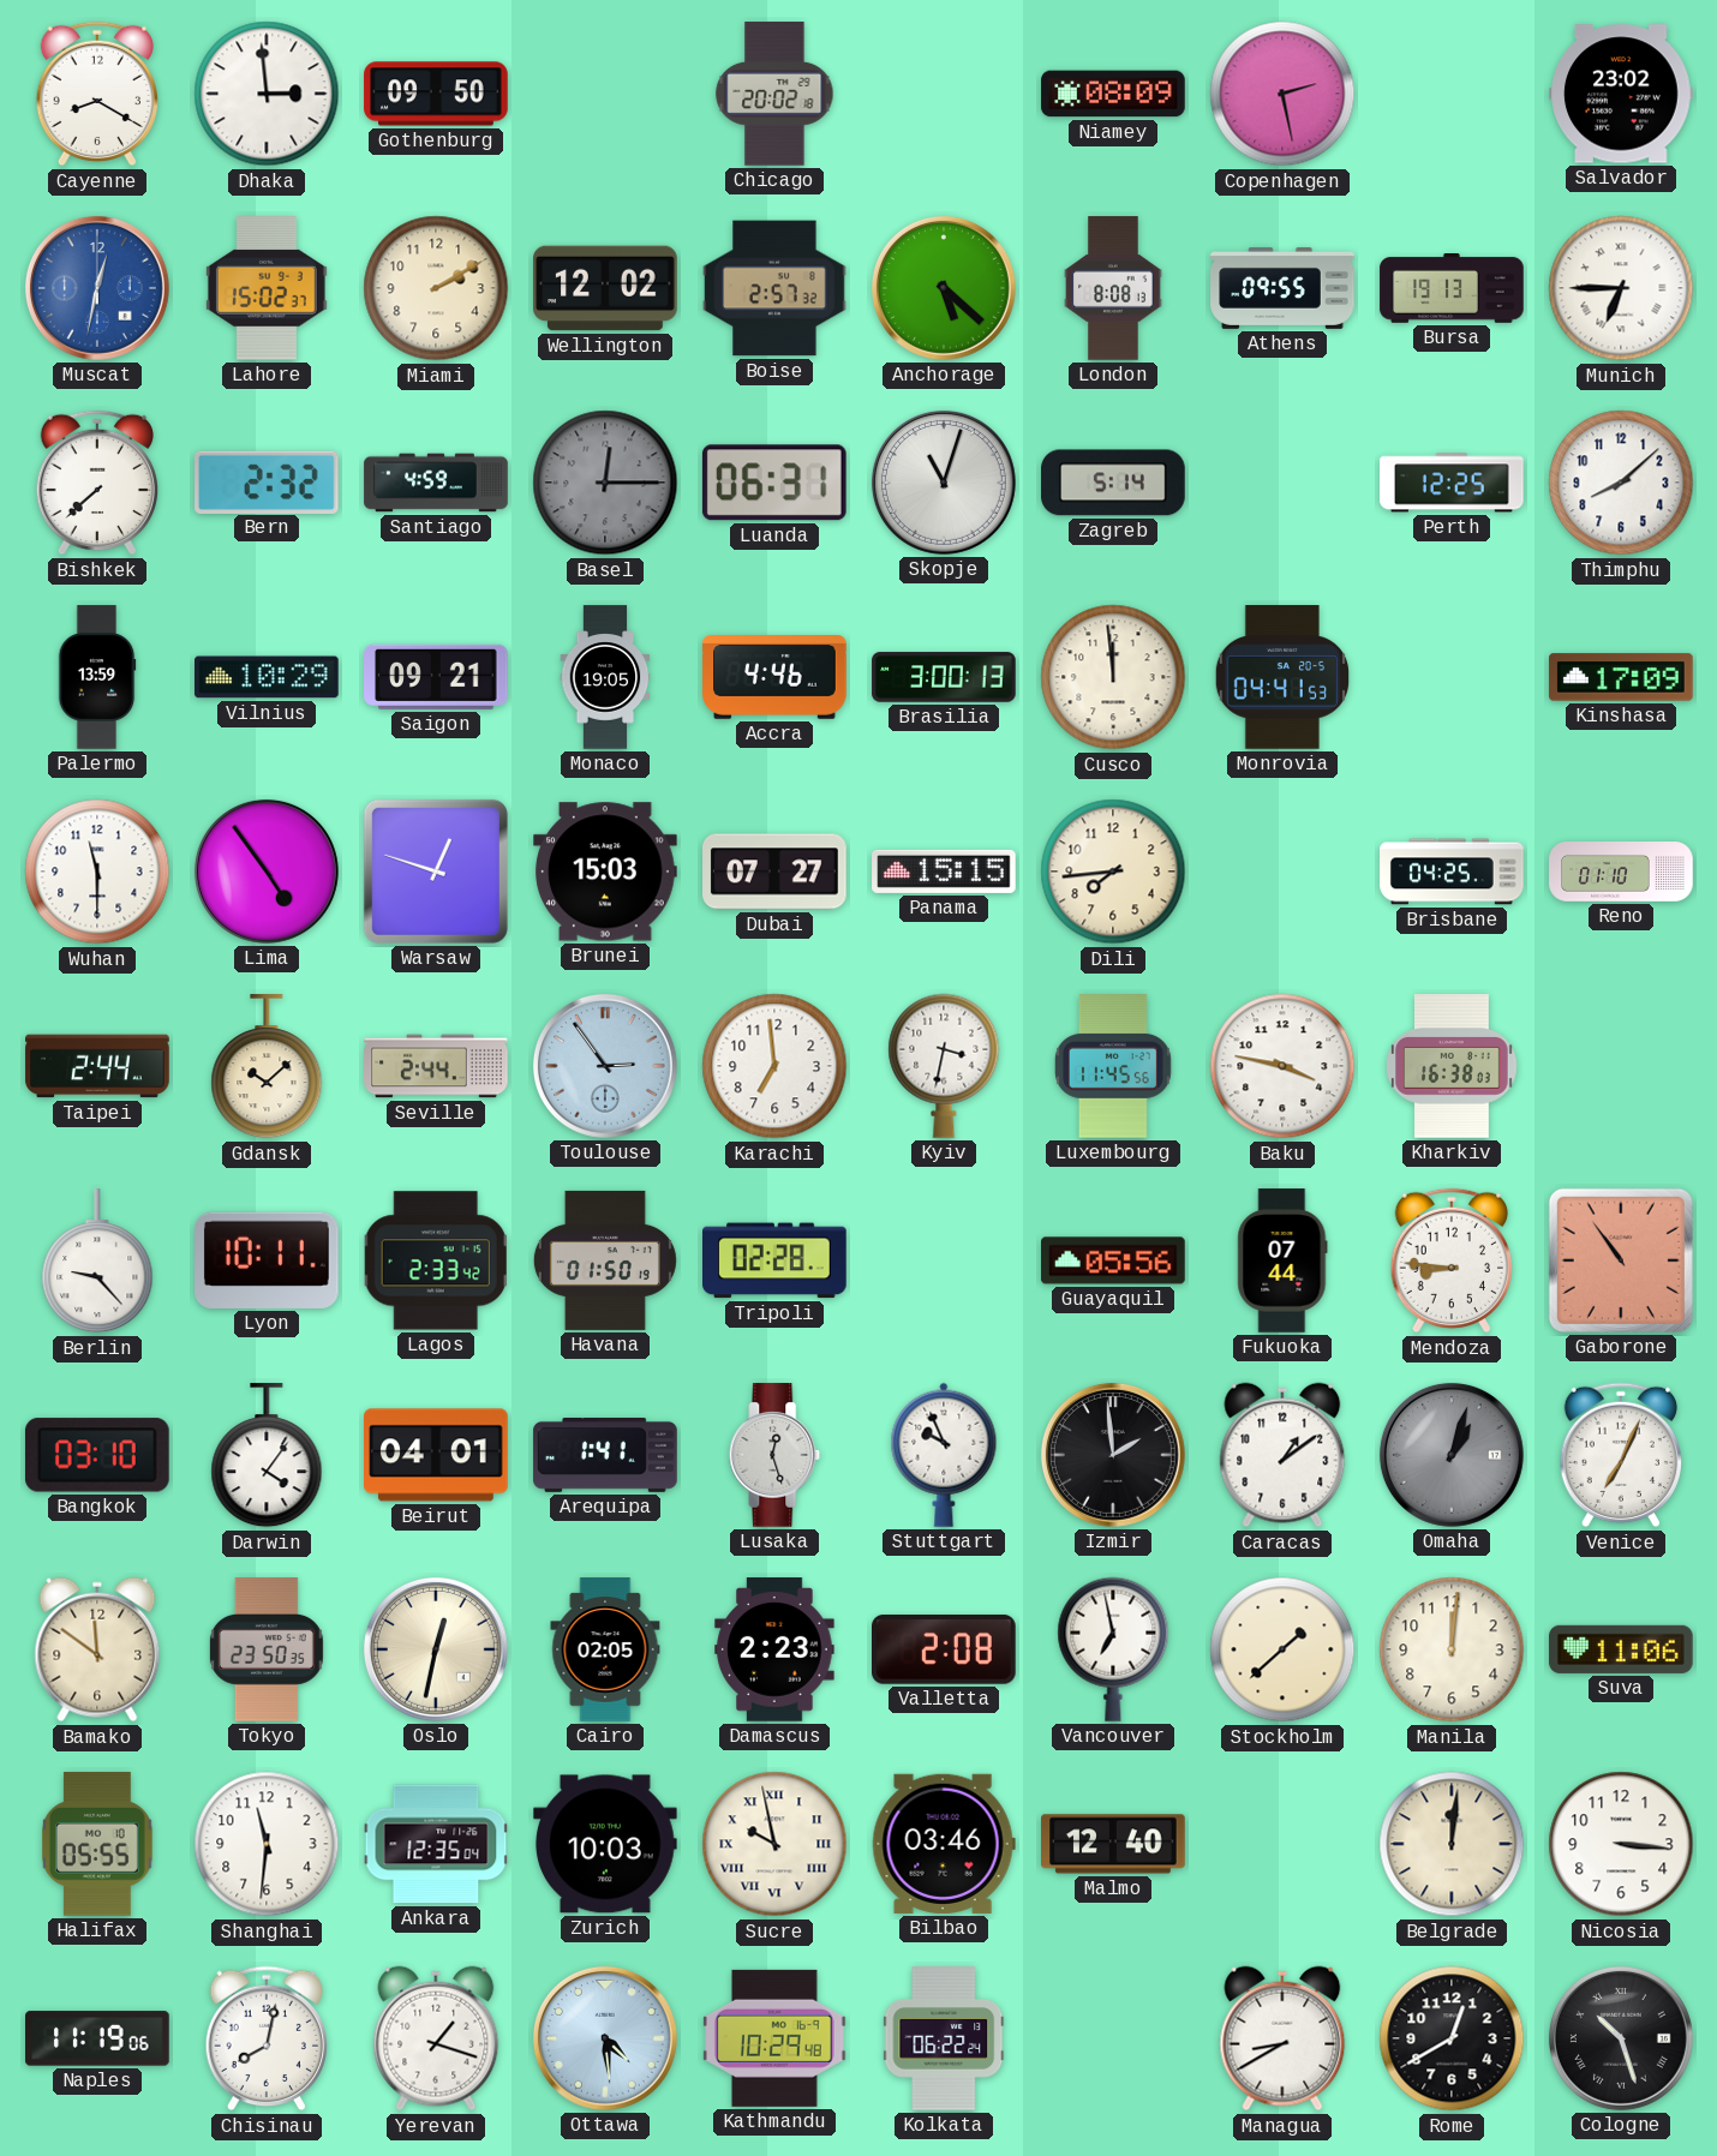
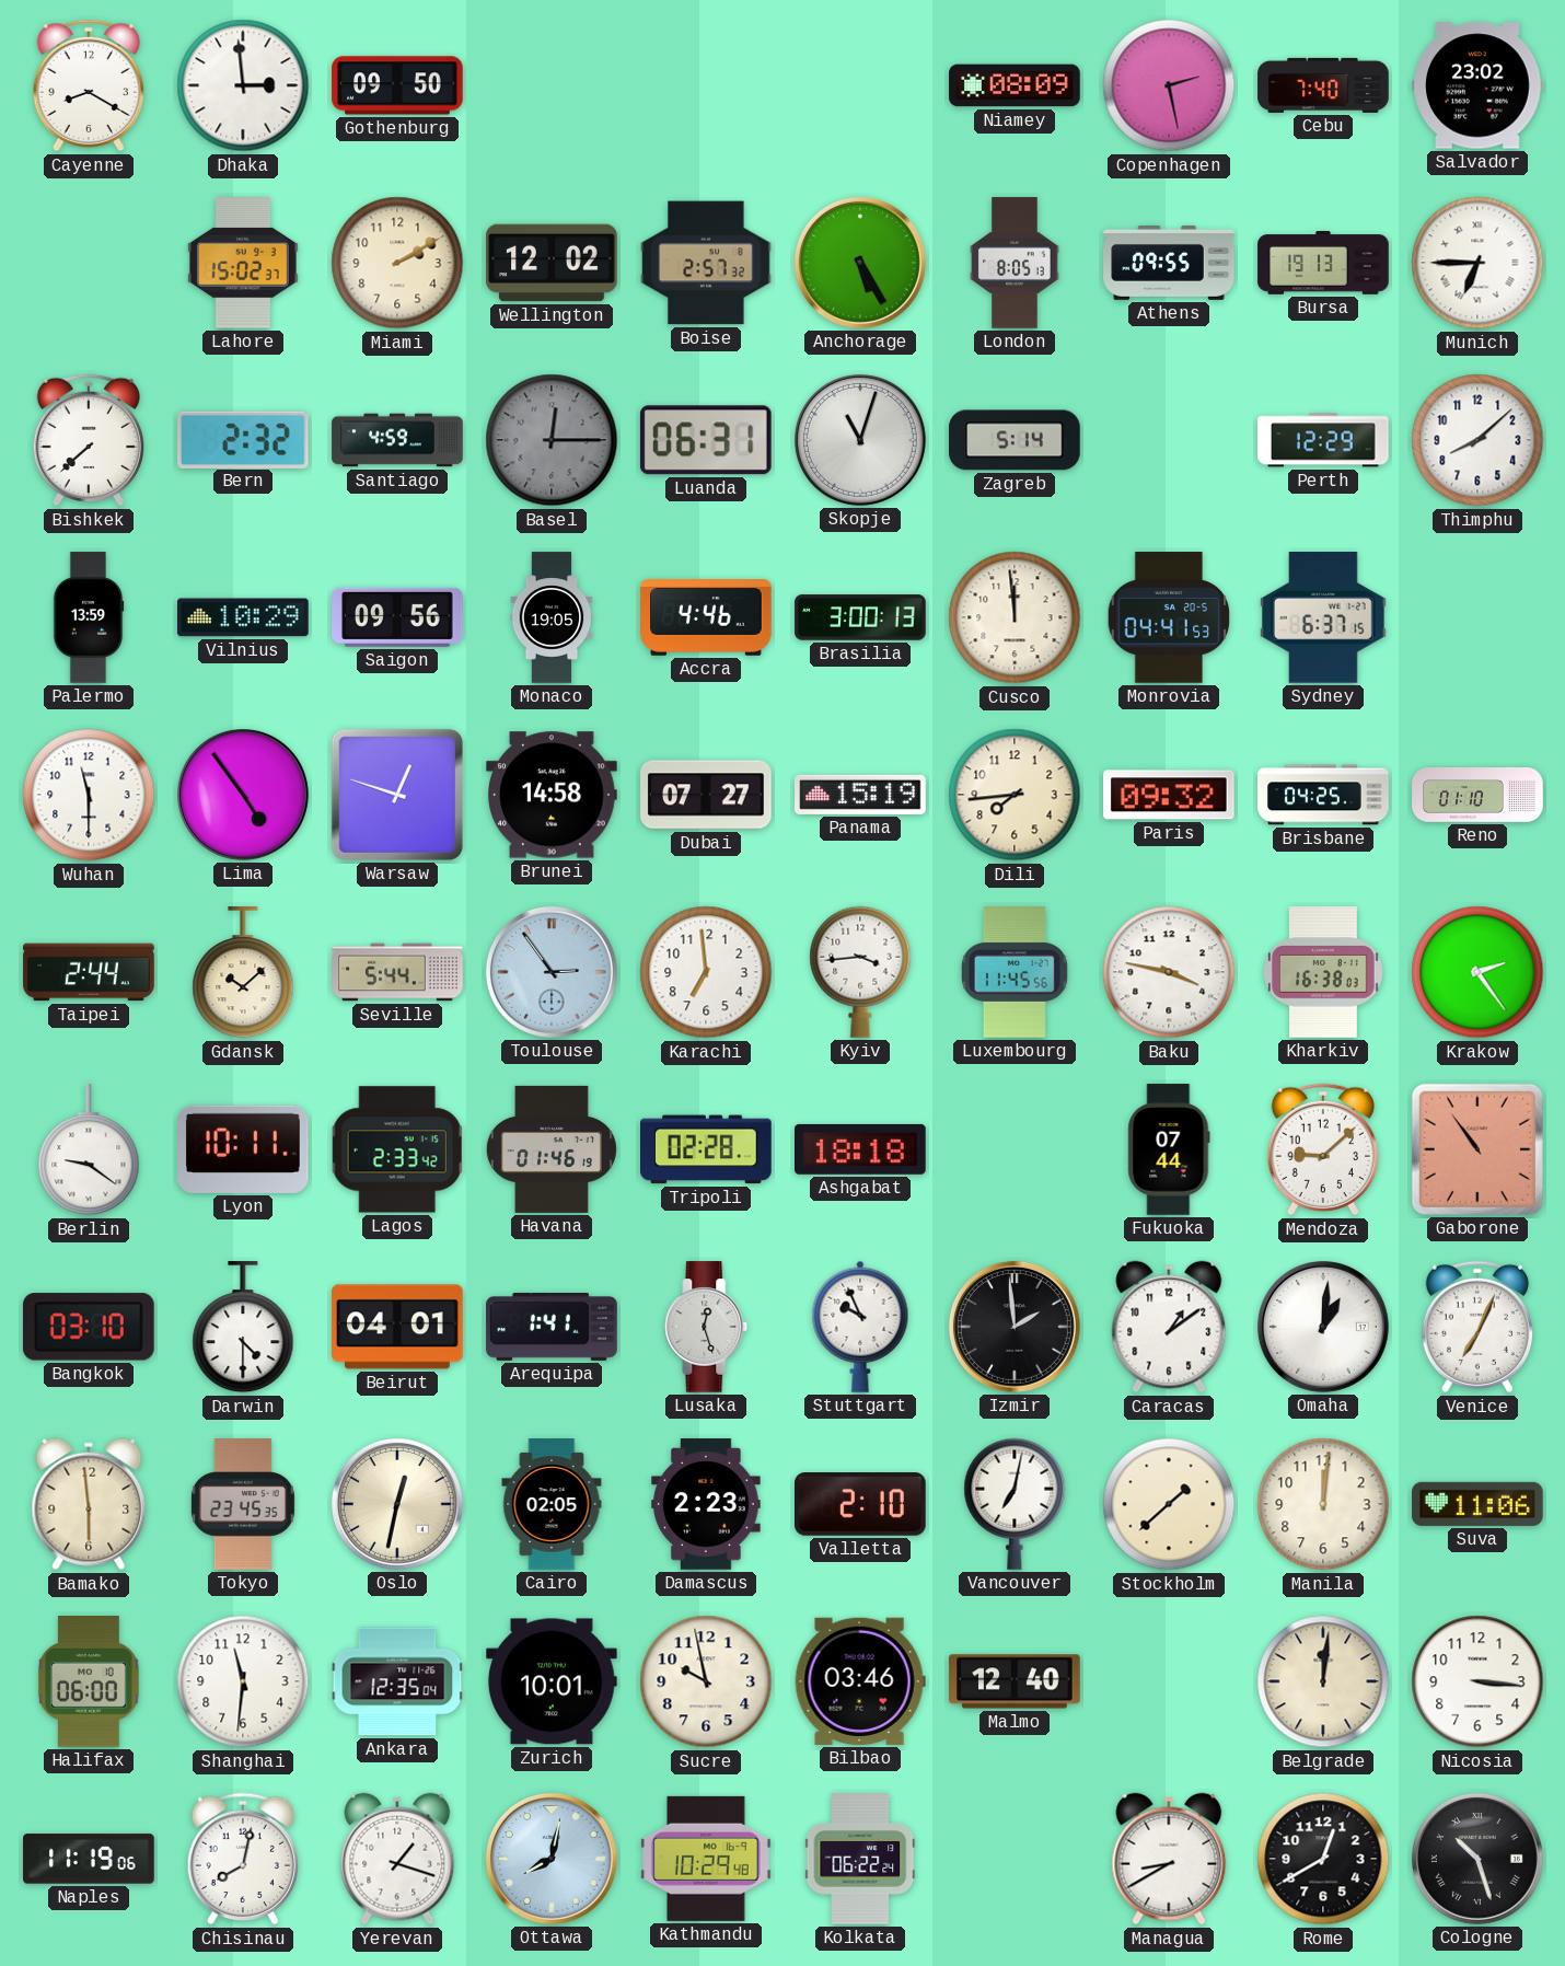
Chicago: 20:02 -> none (774, 94)
Cebu: none -> 7:40 (1323, 85)
Muscat: 12:32 -> none (97, 288)
Anchorage: 5:22 -> 5:25 (860, 263)
London: 8:08 -> 8:05 (1015, 263)
Perth: 12:25 -> 12:29 (1323, 440)
Saigon: 09:21 -> 09:56 (397, 617)
Sydney: none -> 6:37 (1324, 617)
Kinshasa: 17:09 -> none (1621, 677)
Brunei: 15:03 -> 14:58 (552, 795)
Panama: 15:15 -> 15:19 (860, 795)
Paris: none -> 09:32 (1170, 795)
Seville: 2:44 -> 5:44 (397, 972)
Kyiv: 3:32 -> 3:44 (860, 972)
Krakow: none -> 2:24 (1477, 972)
Berlin: 9:23 -> 9:21 (89, 1150)
Havana: 01:50 -> 01:46 (552, 1149)
Ashgabat: none -> 18:18 (861, 1149)
Guayaquil: 05:56 -> none (1113, 1260)
Mendoza: 8:46 -> 9:08 (1322, 1149)
Darwin: 4:06 -> 4:30 (243, 1328)
Omaha: 1:03 -> 1:01 (1323, 1327)
Omaha dial: grey -> white (1323, 1327)
Bamako: 11:51 -> 5:59 (89, 1504)
Tokyo: 23:50 -> 23:45 (243, 1504)
Valletta: 2:08 -> 2:10 (861, 1505)
Vancouver: 6:58 -> 7:02 (1015, 1504)
Halifax: 05:55 -> 06:00 (89, 1681)
Zurich: 10:03 -> 10:01 (553, 1681)
Sucre numerals: Roman -> Arabic (706, 1681)
Ottawa: 4:29 -> 8:02 (552, 1859)
